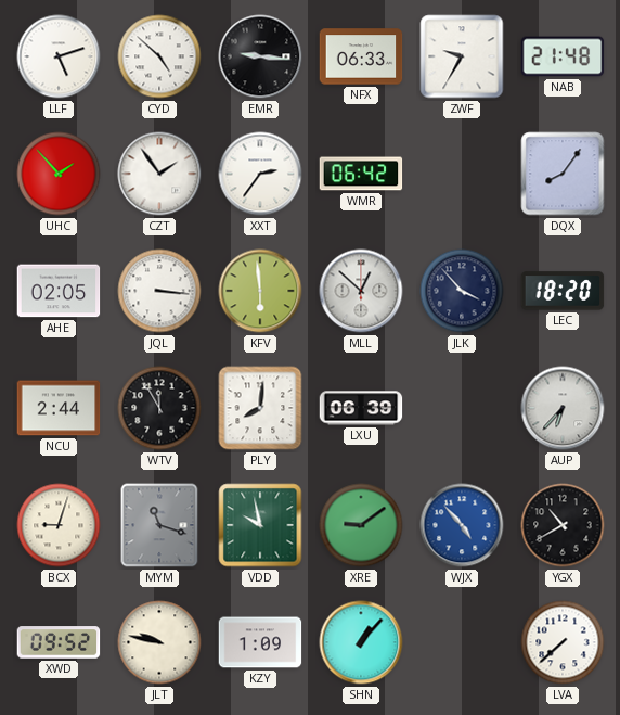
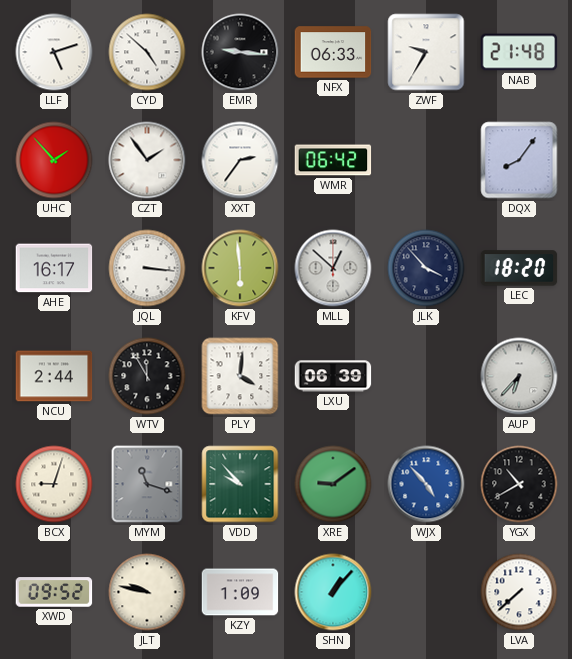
AHE: 02:05 -> 16:17 (54, 268)
PLY: 8:01 -> 4:01 (240, 376)
VDD: 9:58 -> 9:53 (240, 484)
